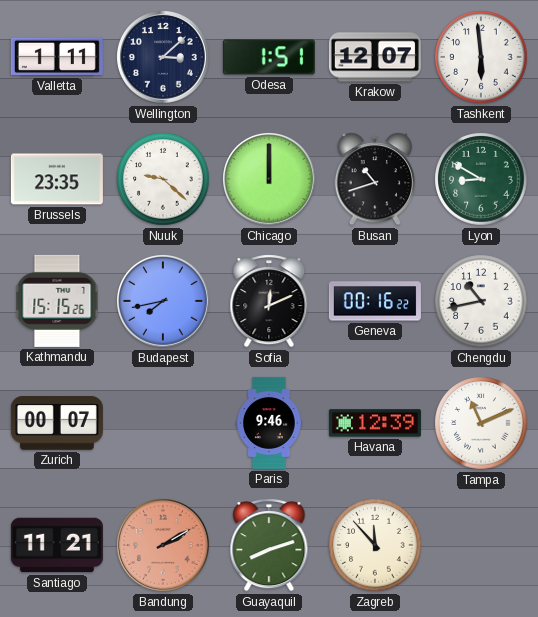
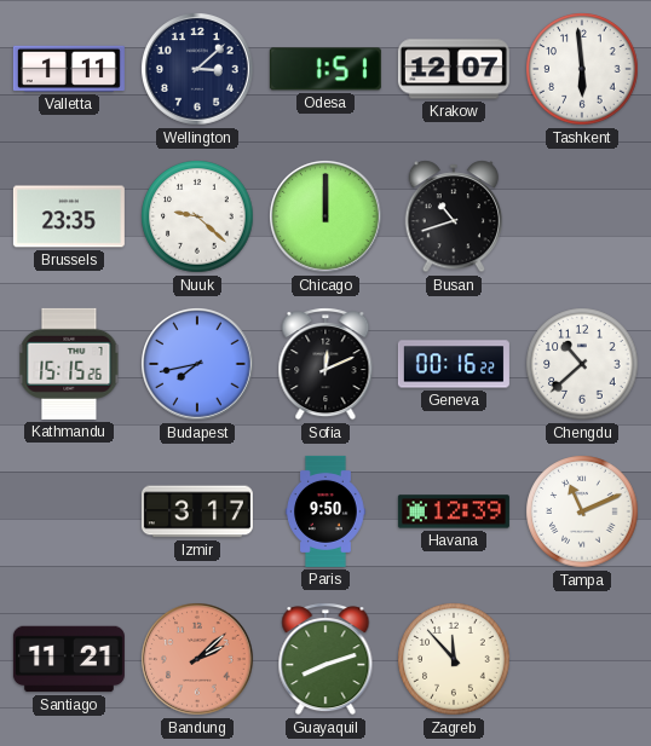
Lyon: 8:50 -> none (481, 179)
Chengdu: 10:43 -> 10:38 (582, 364)
Zurich: 00:07 -> none (57, 424)
Izmir: none -> 3:17 (197, 511)
Paris: 9:46 -> 9:50 (325, 511)
Bandung: 2:10 -> 2:08 (198, 660)
